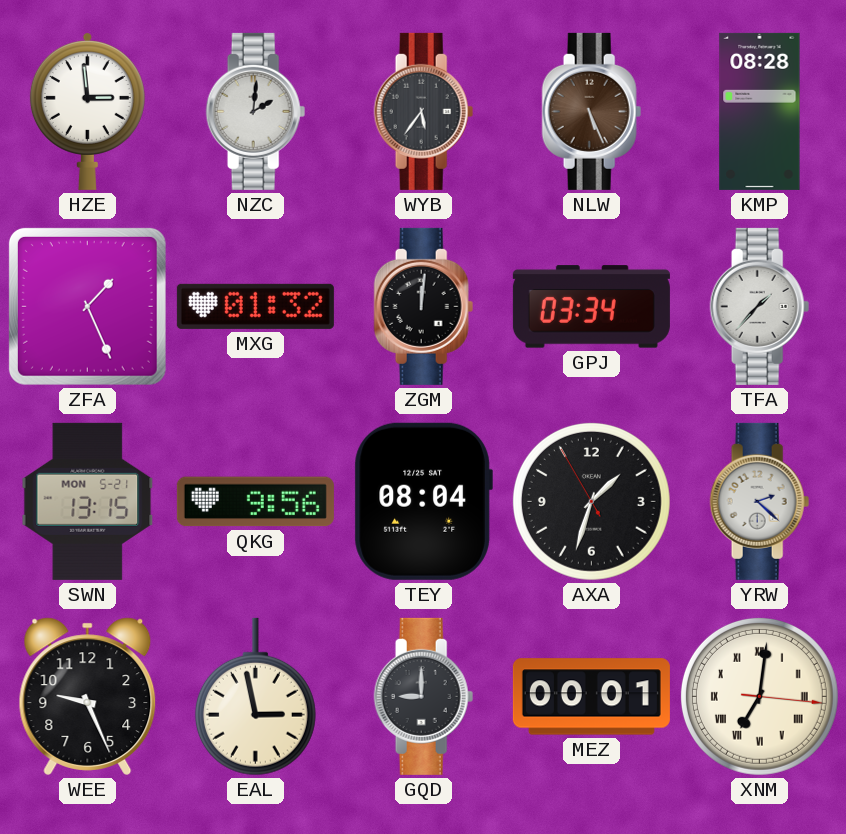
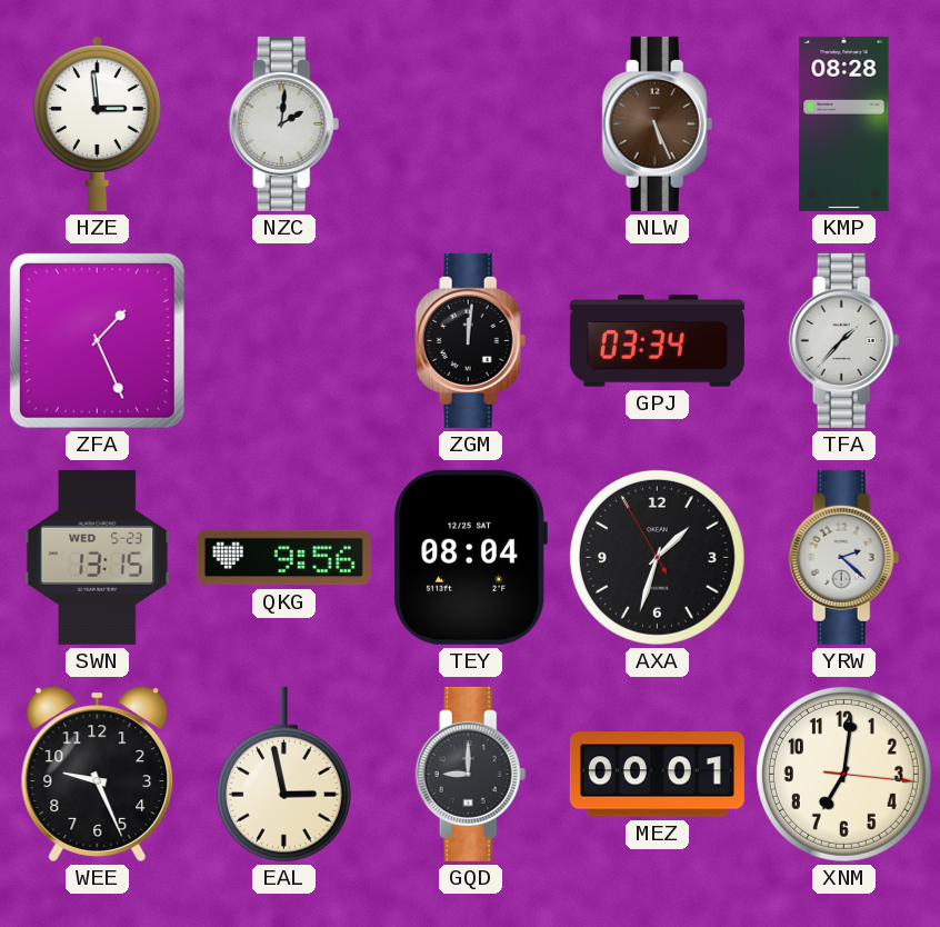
WYB: 5:36 -> none (424, 111)
MXG: 01:32 -> none (255, 306)
SWN date: MON 5-21 -> WED 5-23 (98, 557)
XNM numerals: Roman -> Arabic (843, 774)
